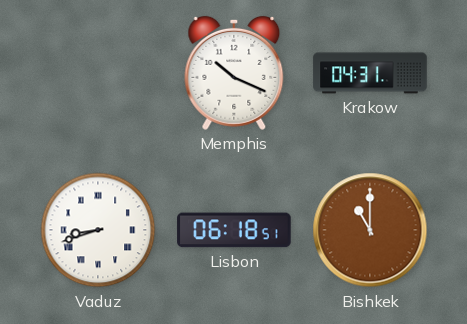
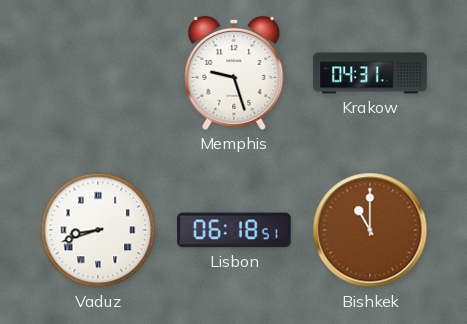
Memphis: 10:19 -> 9:27 (234, 73)
